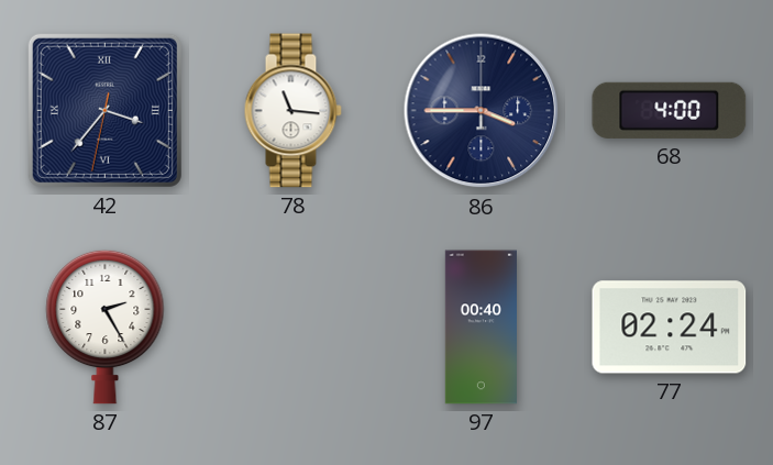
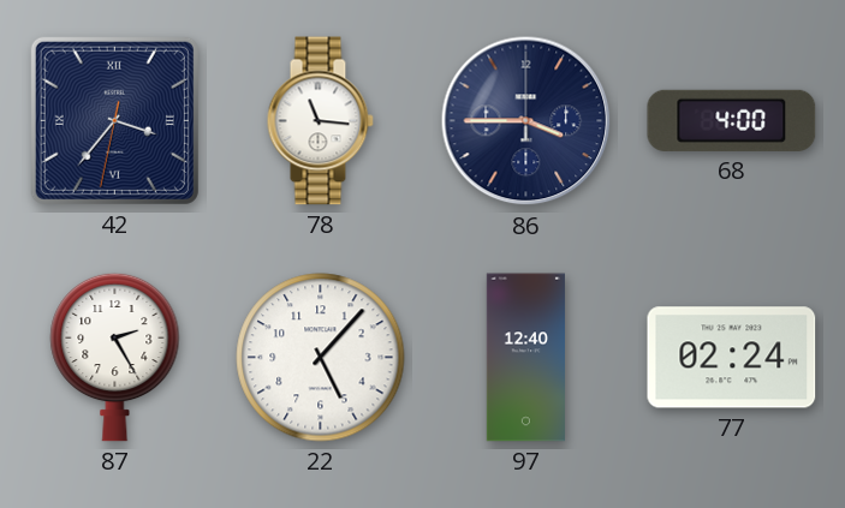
22: none -> 5:07 (321, 358)
97: 00:40 -> 12:40 (525, 358)
